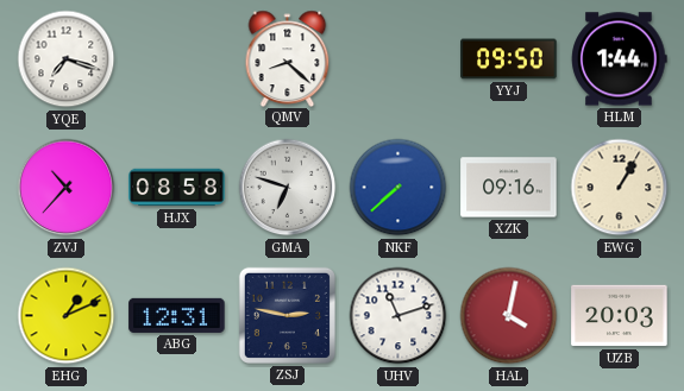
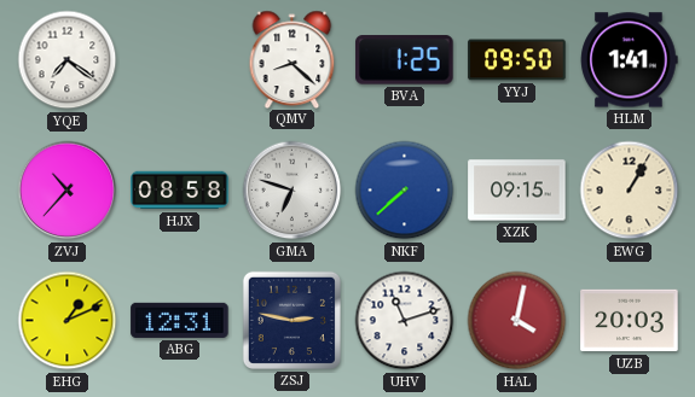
YQE: 7:18 -> 7:21 (68, 60)
BVA: none -> 1:25 (405, 60)
HLM: 1:44 -> 1:41 (630, 60)
XZK: 09:16 -> 09:15 (517, 191)
